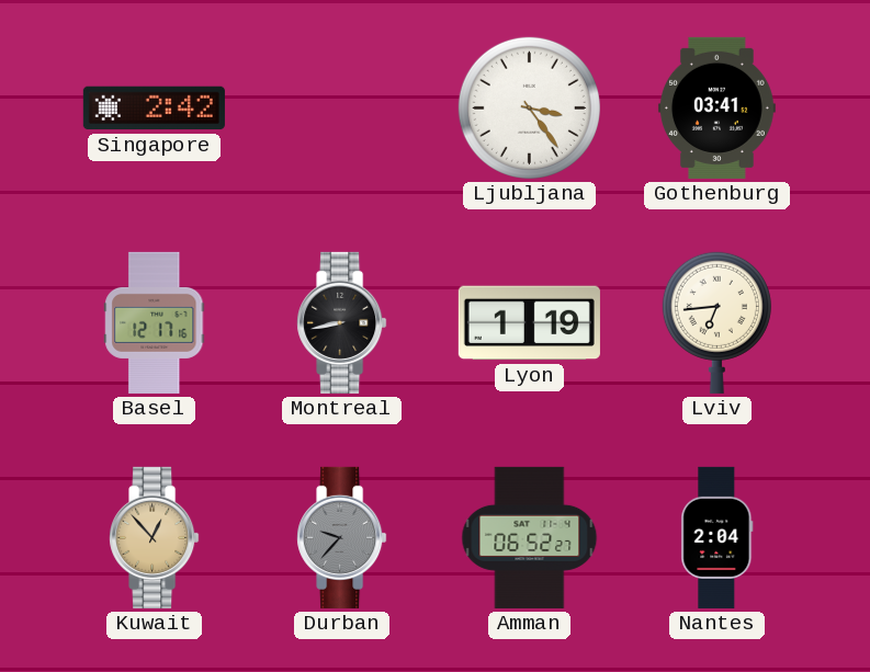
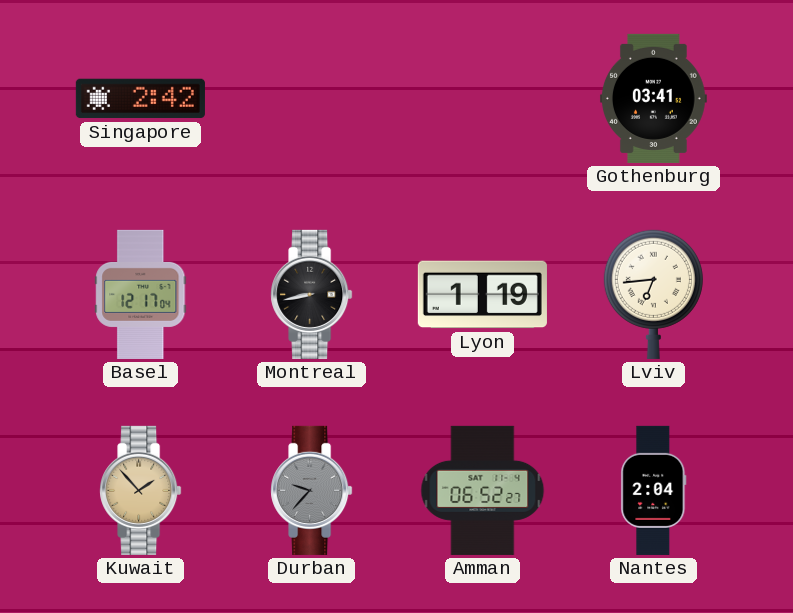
Ljubljana: 3:24 -> none (529, 107)
Basel: 12:17:16 -> 12:17:04 (141, 294)
Kuwait: 12:53 -> 1:53 (141, 490)
